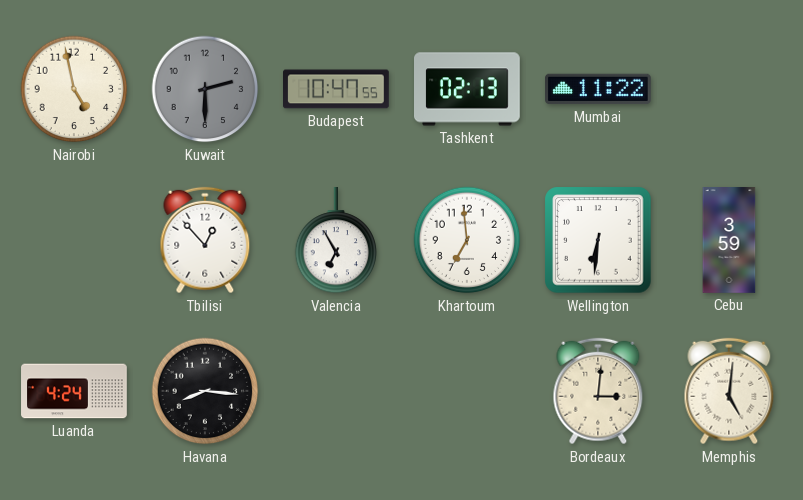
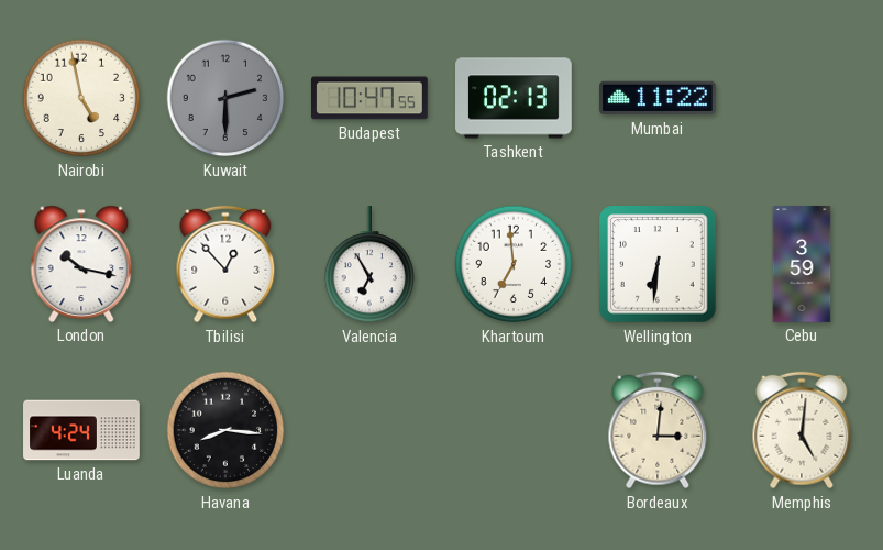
London: none -> 10:17 (81, 264)
